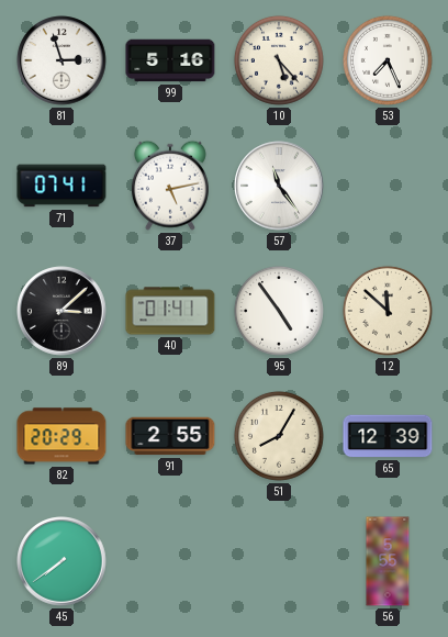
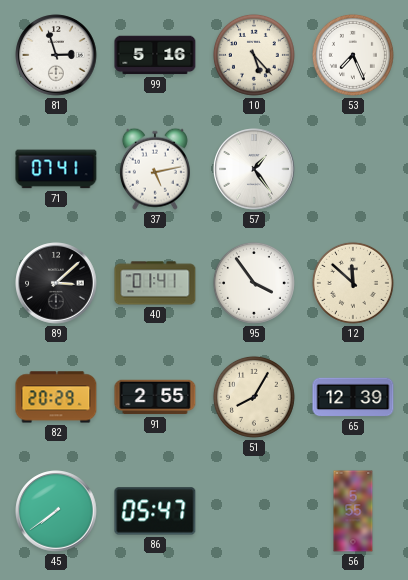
57: 11:24 -> 1:24 (254, 169)
95: 4:54 -> 3:54 (254, 283)
86: none -> 05:47 (155, 511)
